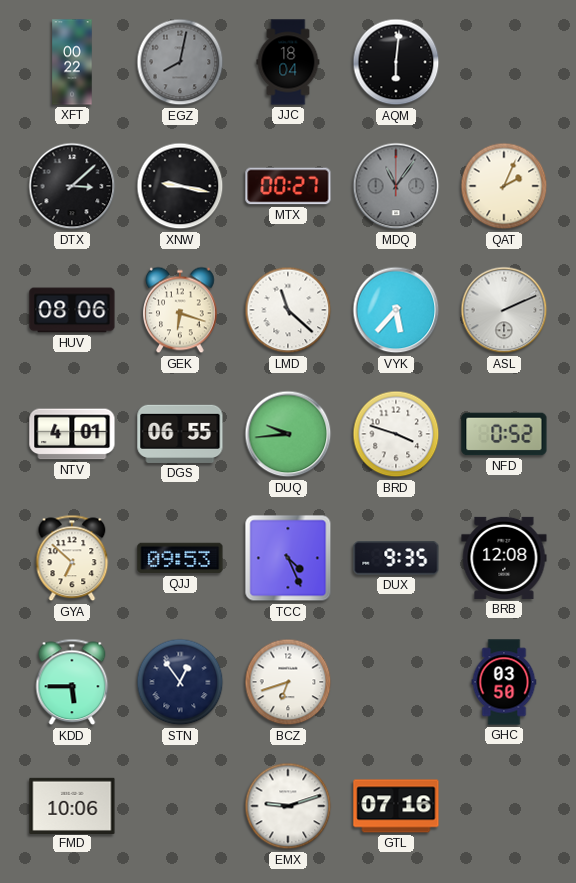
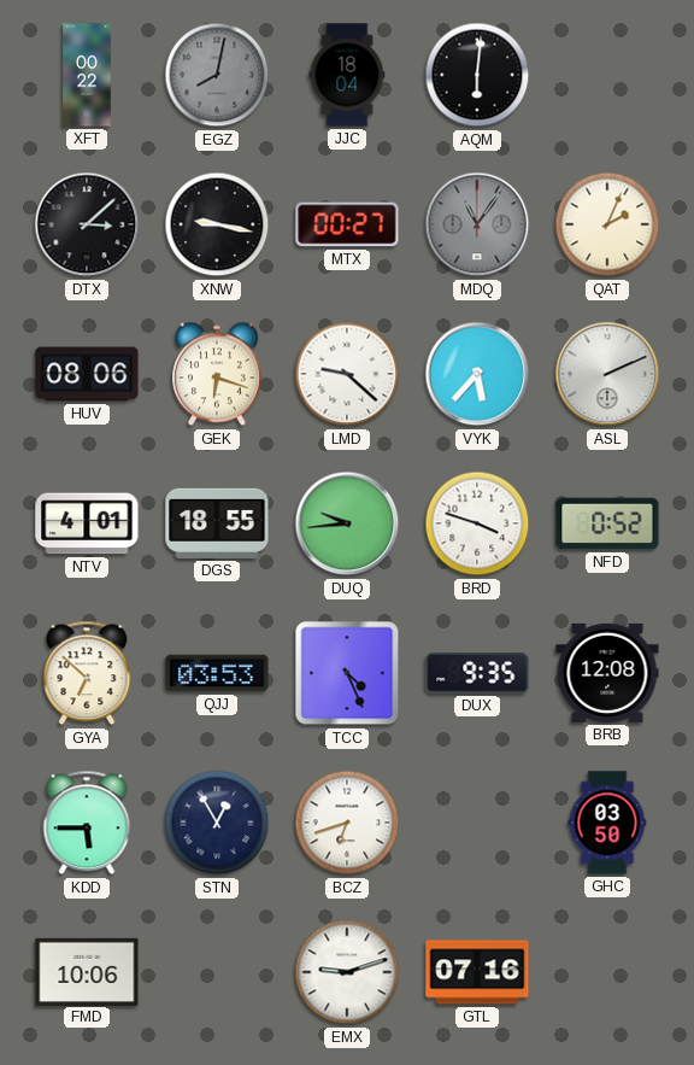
LMD: 11:22 -> 9:22 (347, 374)
DGS: 06:55 -> 18:55 (217, 523)
QJJ: 09:53 -> 03:53 (217, 673)
STN: 12:54 -> 12:55 (217, 823)
